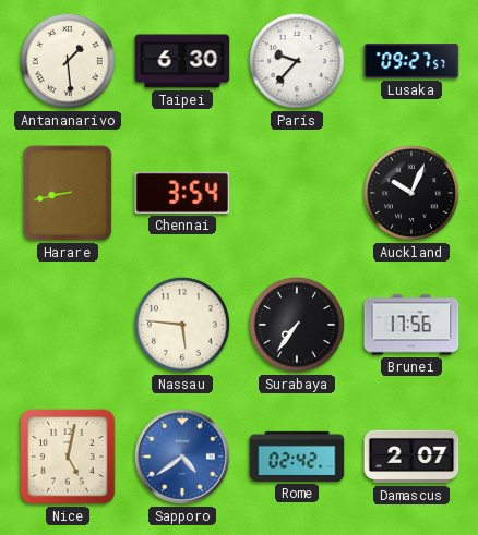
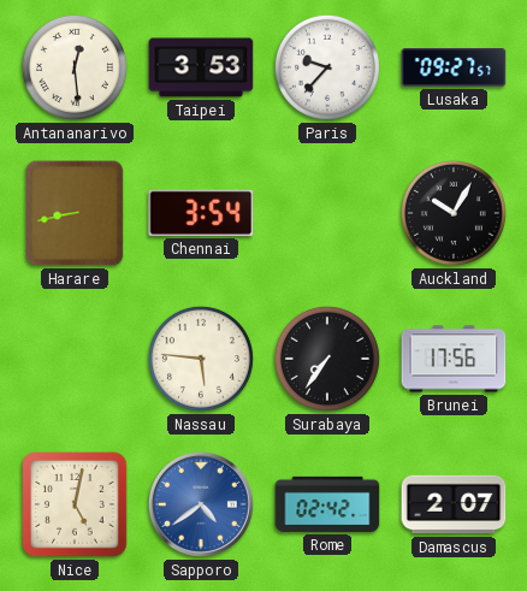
Antananarivo: 1:29 -> 12:29 (75, 67)
Taipei: 6:30 -> 3:53 (201, 67)
Auckland: 10:04 -> 10:05 (454, 213)
